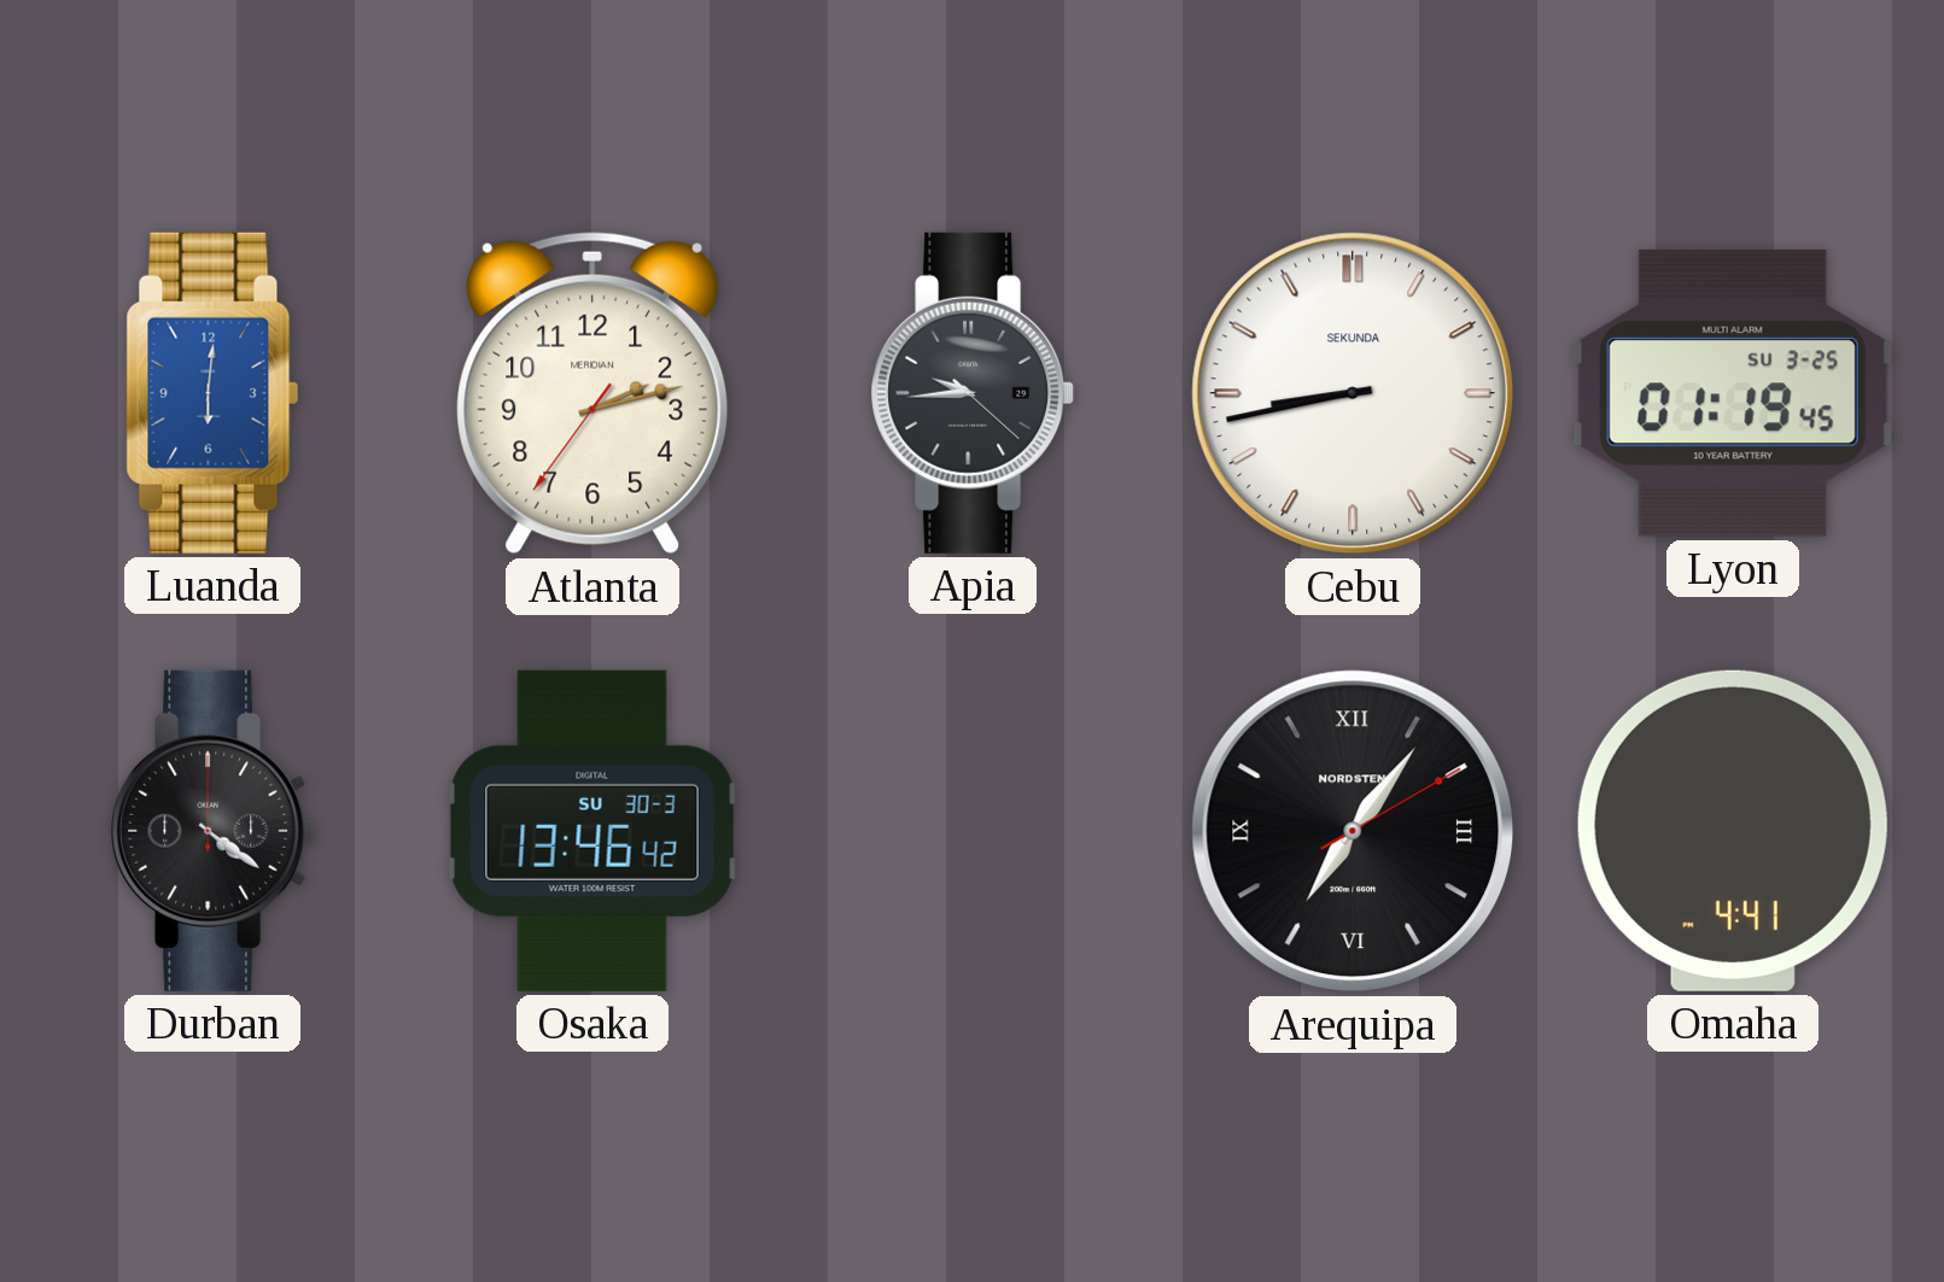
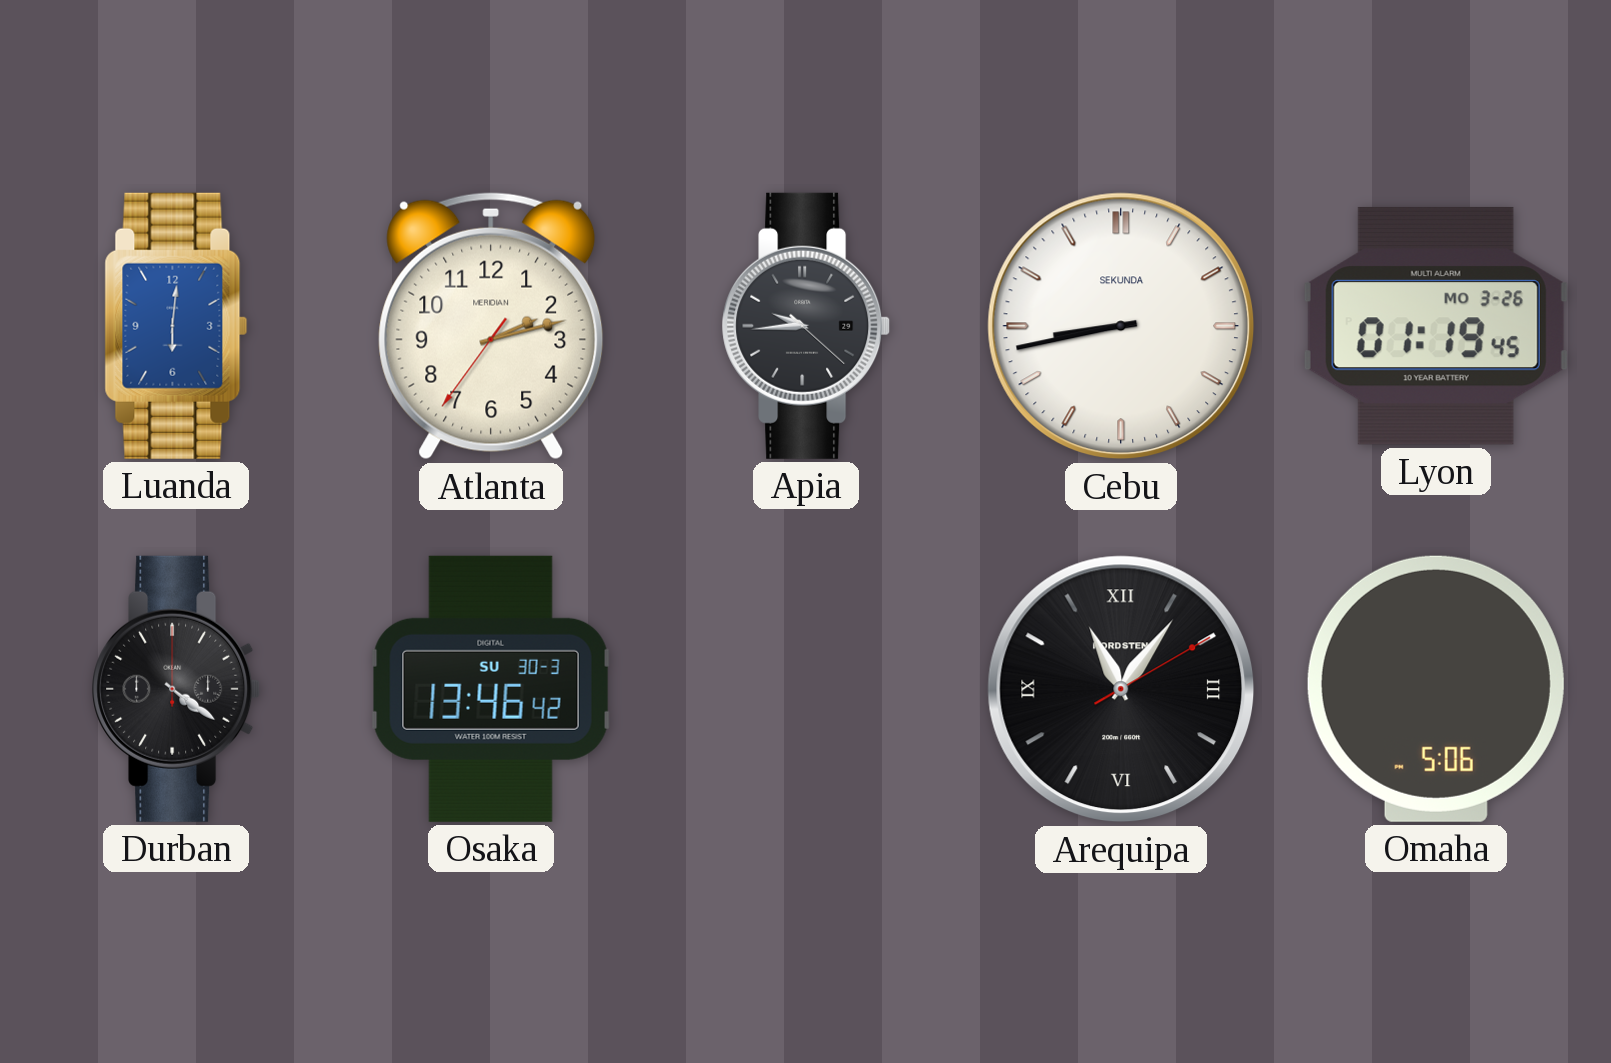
Lyon date: SU 3-25 -> MO 3-26 (1436, 326)
Arequipa: 7:06 -> 11:06 (1121, 689)
Omaha: 4:41 -> 5:06 (1436, 689)
